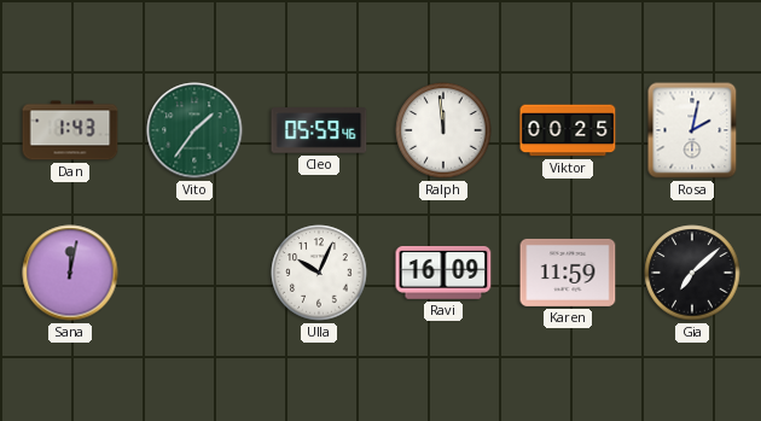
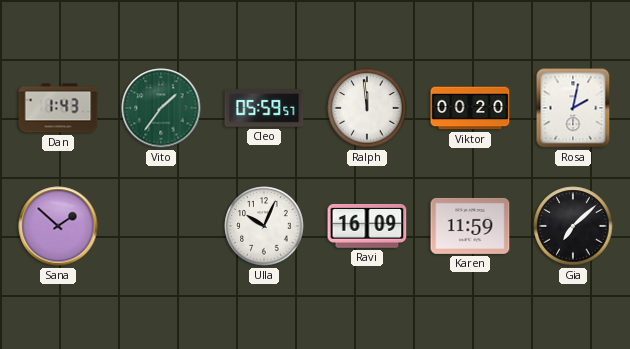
Cleo: 05:59:46 -> 05:59:57 (264, 108)
Viktor: 00:25 -> 00:20 (470, 108)
Sana: 12:02 -> 1:52 (58, 226)
